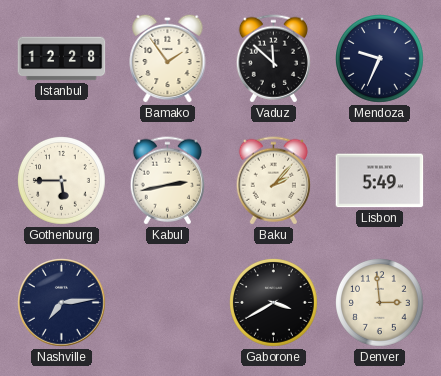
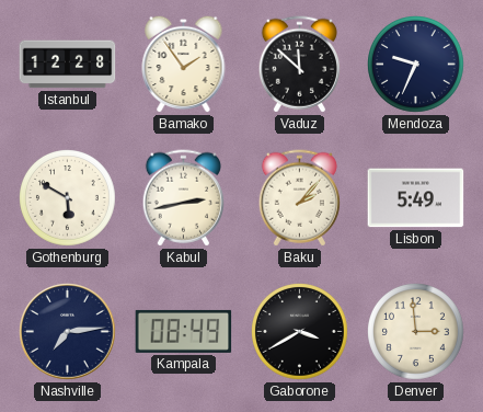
Gothenburg: 5:45 -> 5:50 (68, 198)
Kampala: none -> 08:49 (184, 331)
